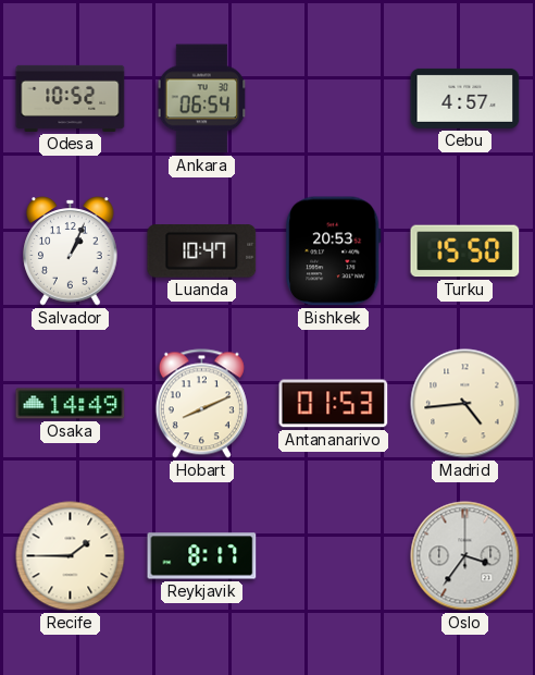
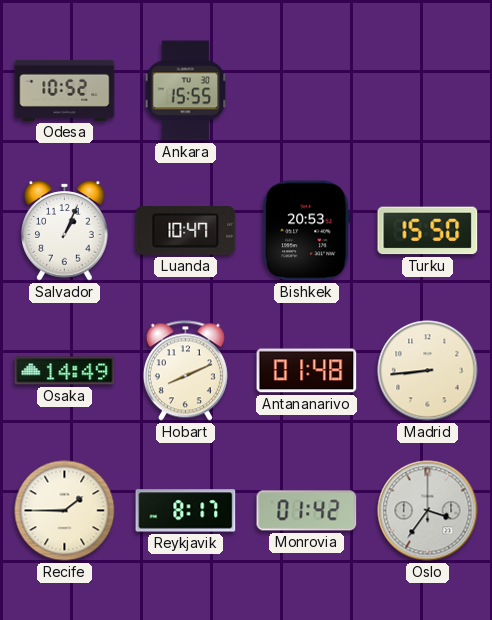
Ankara: 06:54 -> 15:55 (186, 91)
Cebu: 4:57 -> none (465, 98)
Antananarivo: 01:53 -> 01:48 (307, 371)
Madrid: 4:44 -> 8:44 (428, 371)
Monrovia: none -> 01:42 (307, 511)
